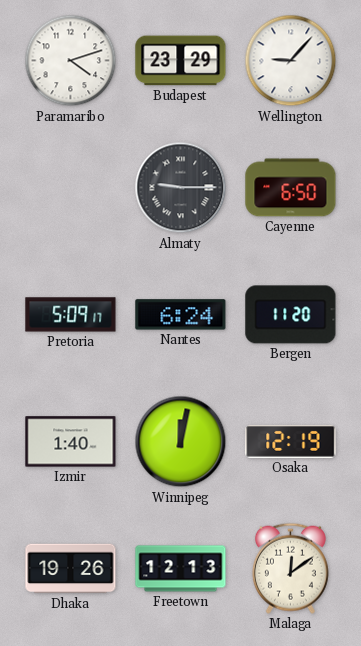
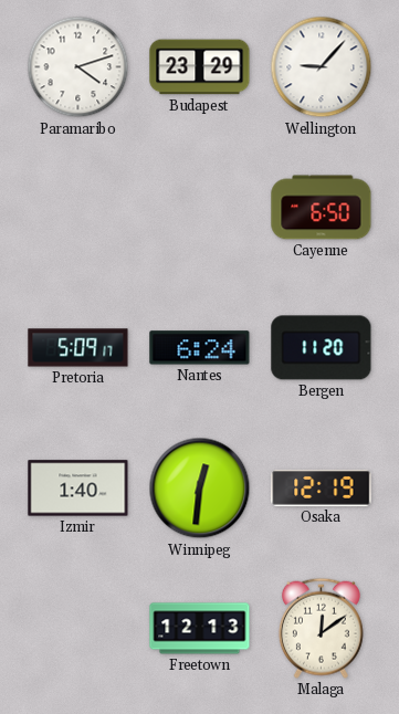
Almaty: 9:15 -> none (181, 188)
Winnipeg: 12:02 -> 12:31 (200, 489)
Dhaka: 19:26 -> none (71, 569)
